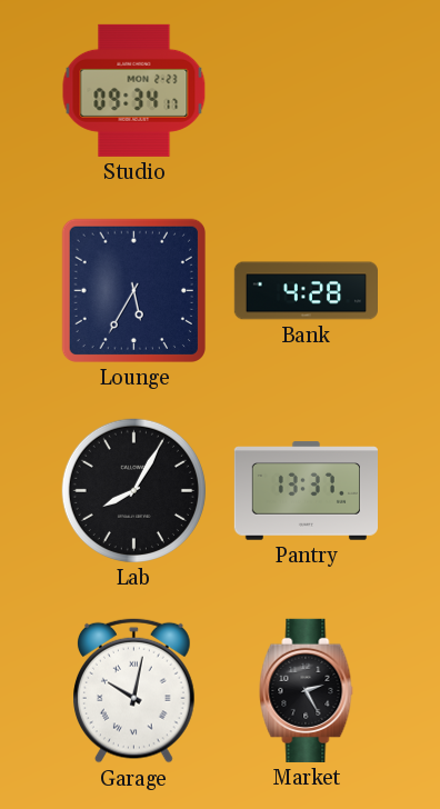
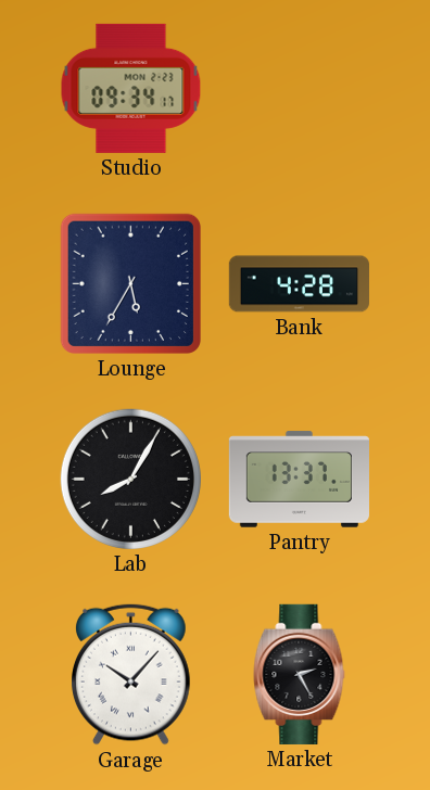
Garage: 10:02 -> 10:07 (131, 674)
